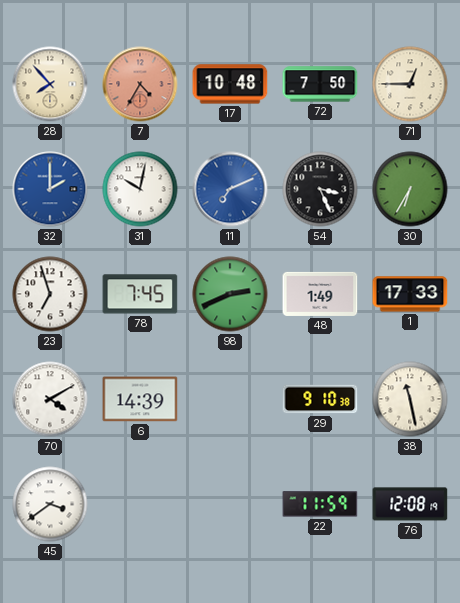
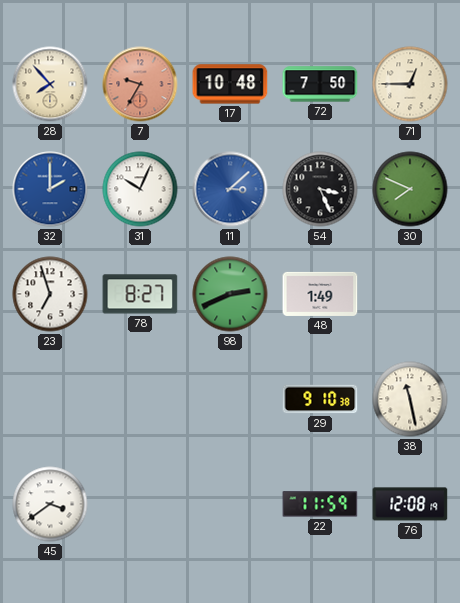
7: 4:35 -> 9:35 (140, 84)
31: 10:02 -> 10:04 (140, 189)
11: 7:11 -> 3:08 (230, 189)
30: 6:35 -> 7:49 (410, 189)
78: 7:45 -> 8:27 (140, 294)
1: 17:33 -> none (410, 294)
70: 4:10 -> none (50, 399)
6: 14:39 -> none (140, 399)
